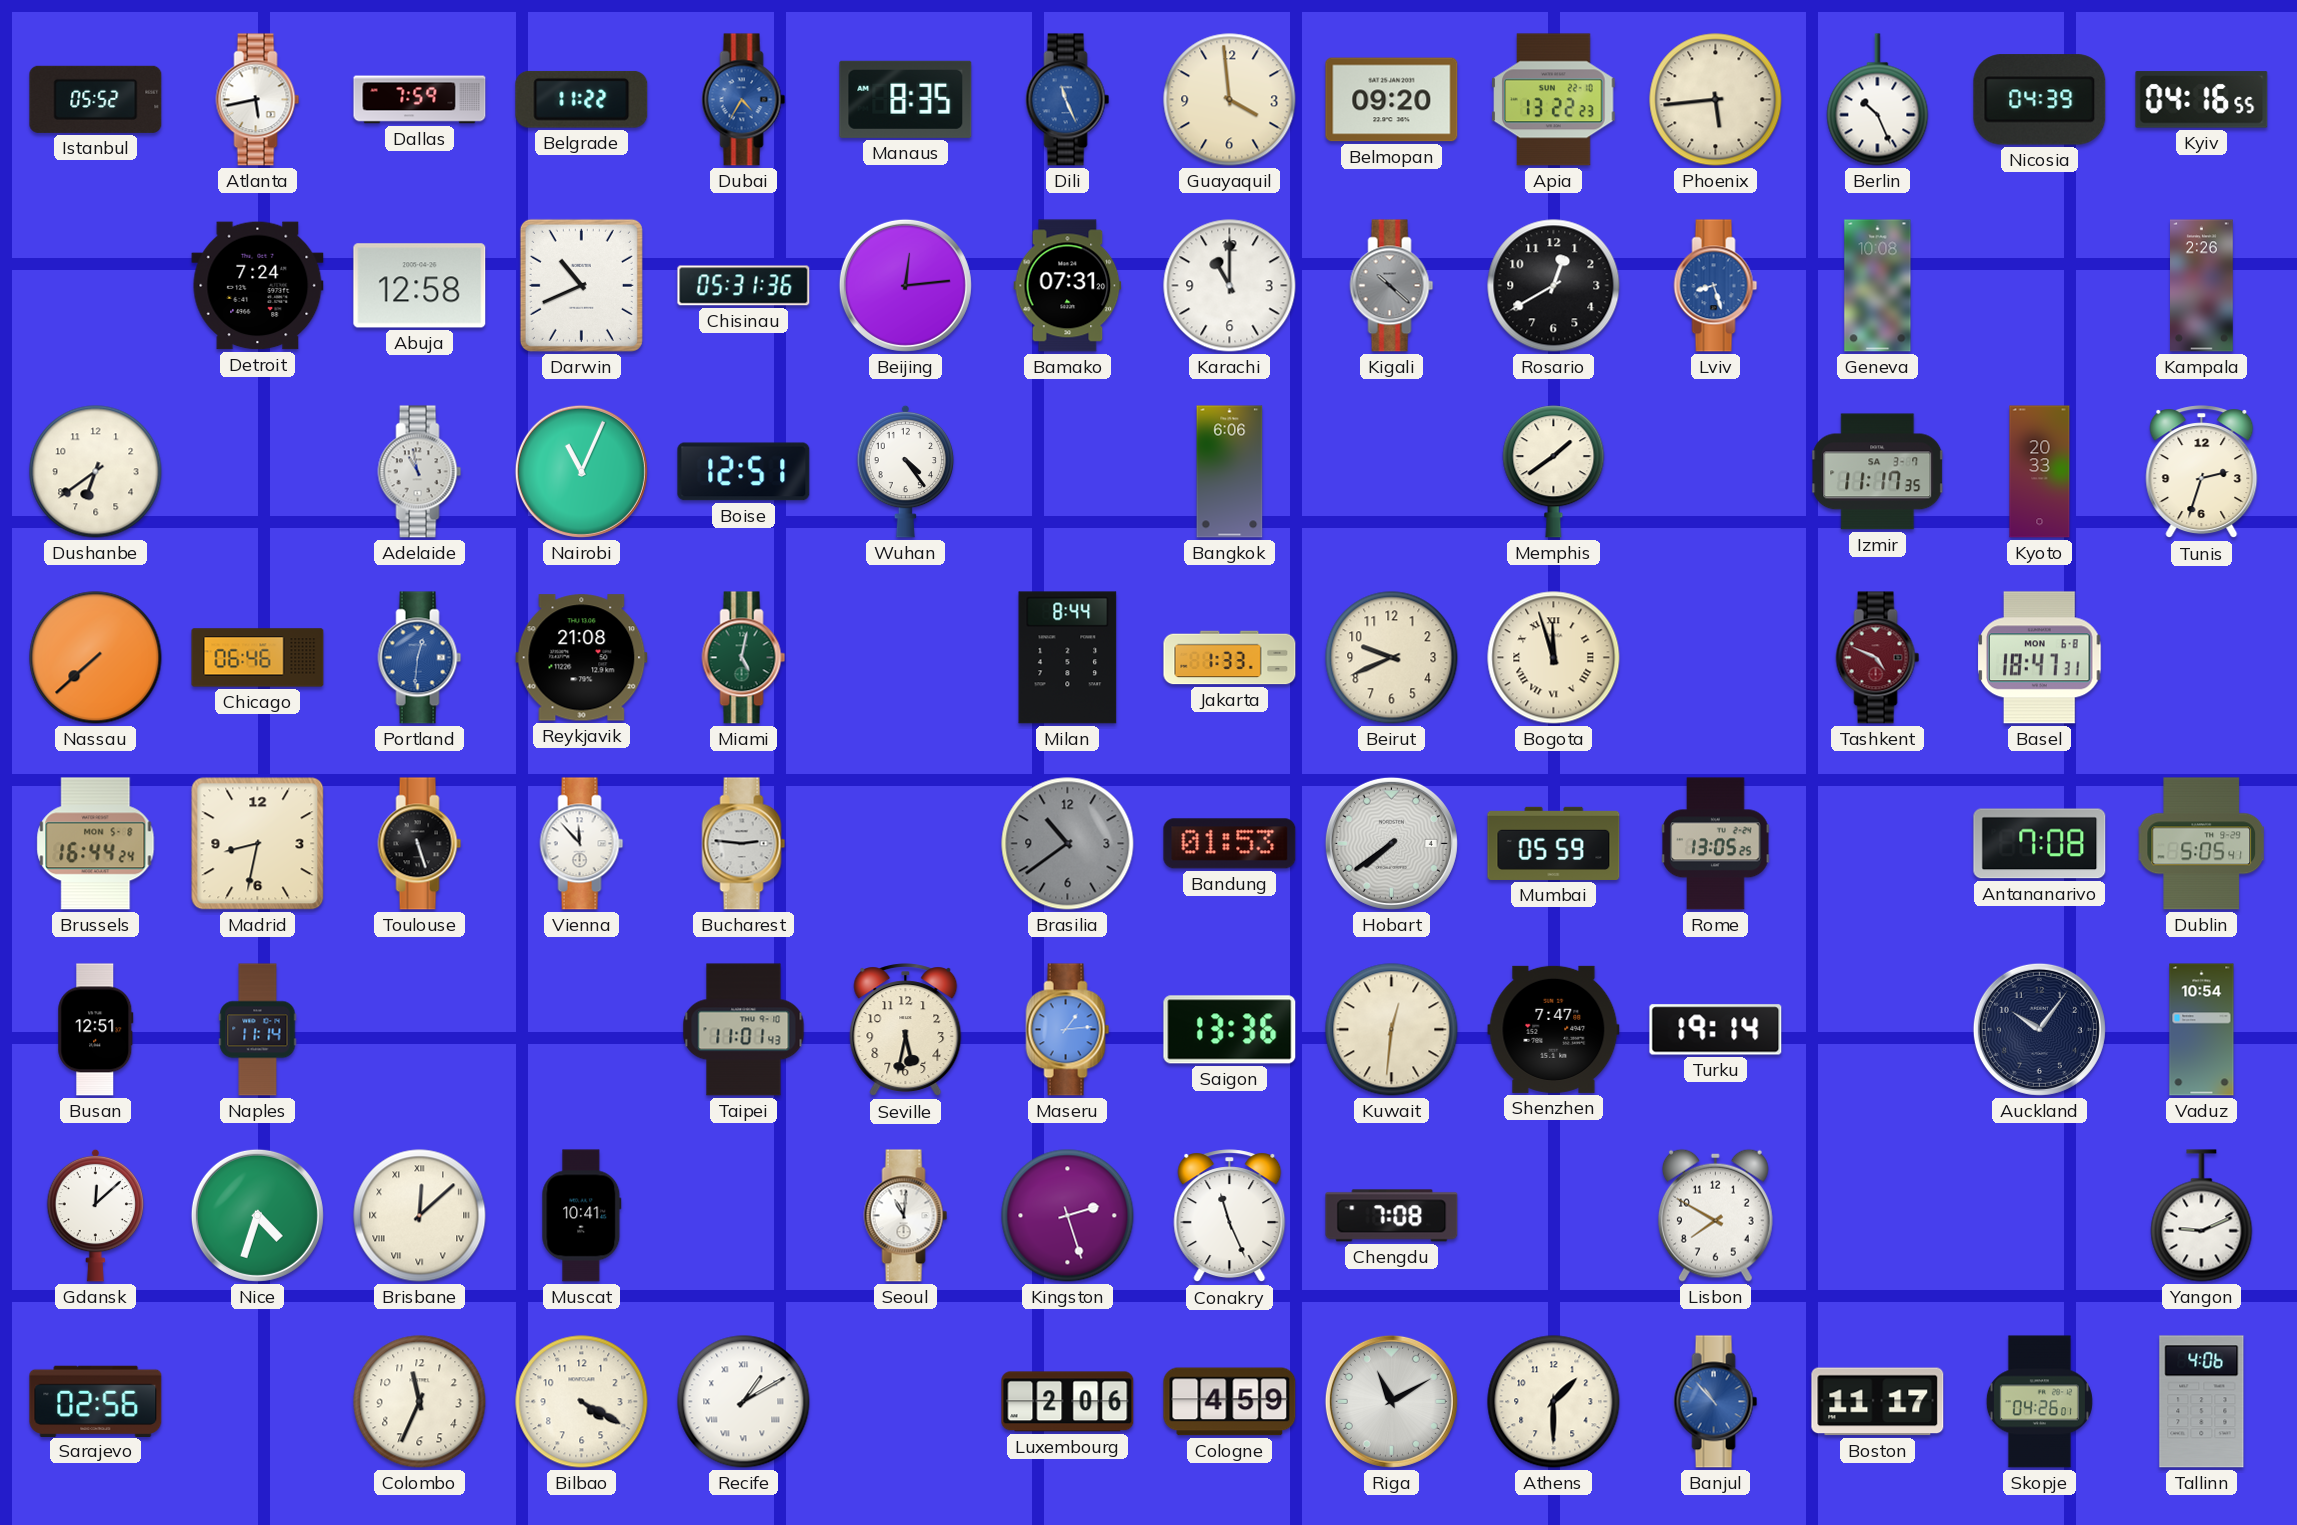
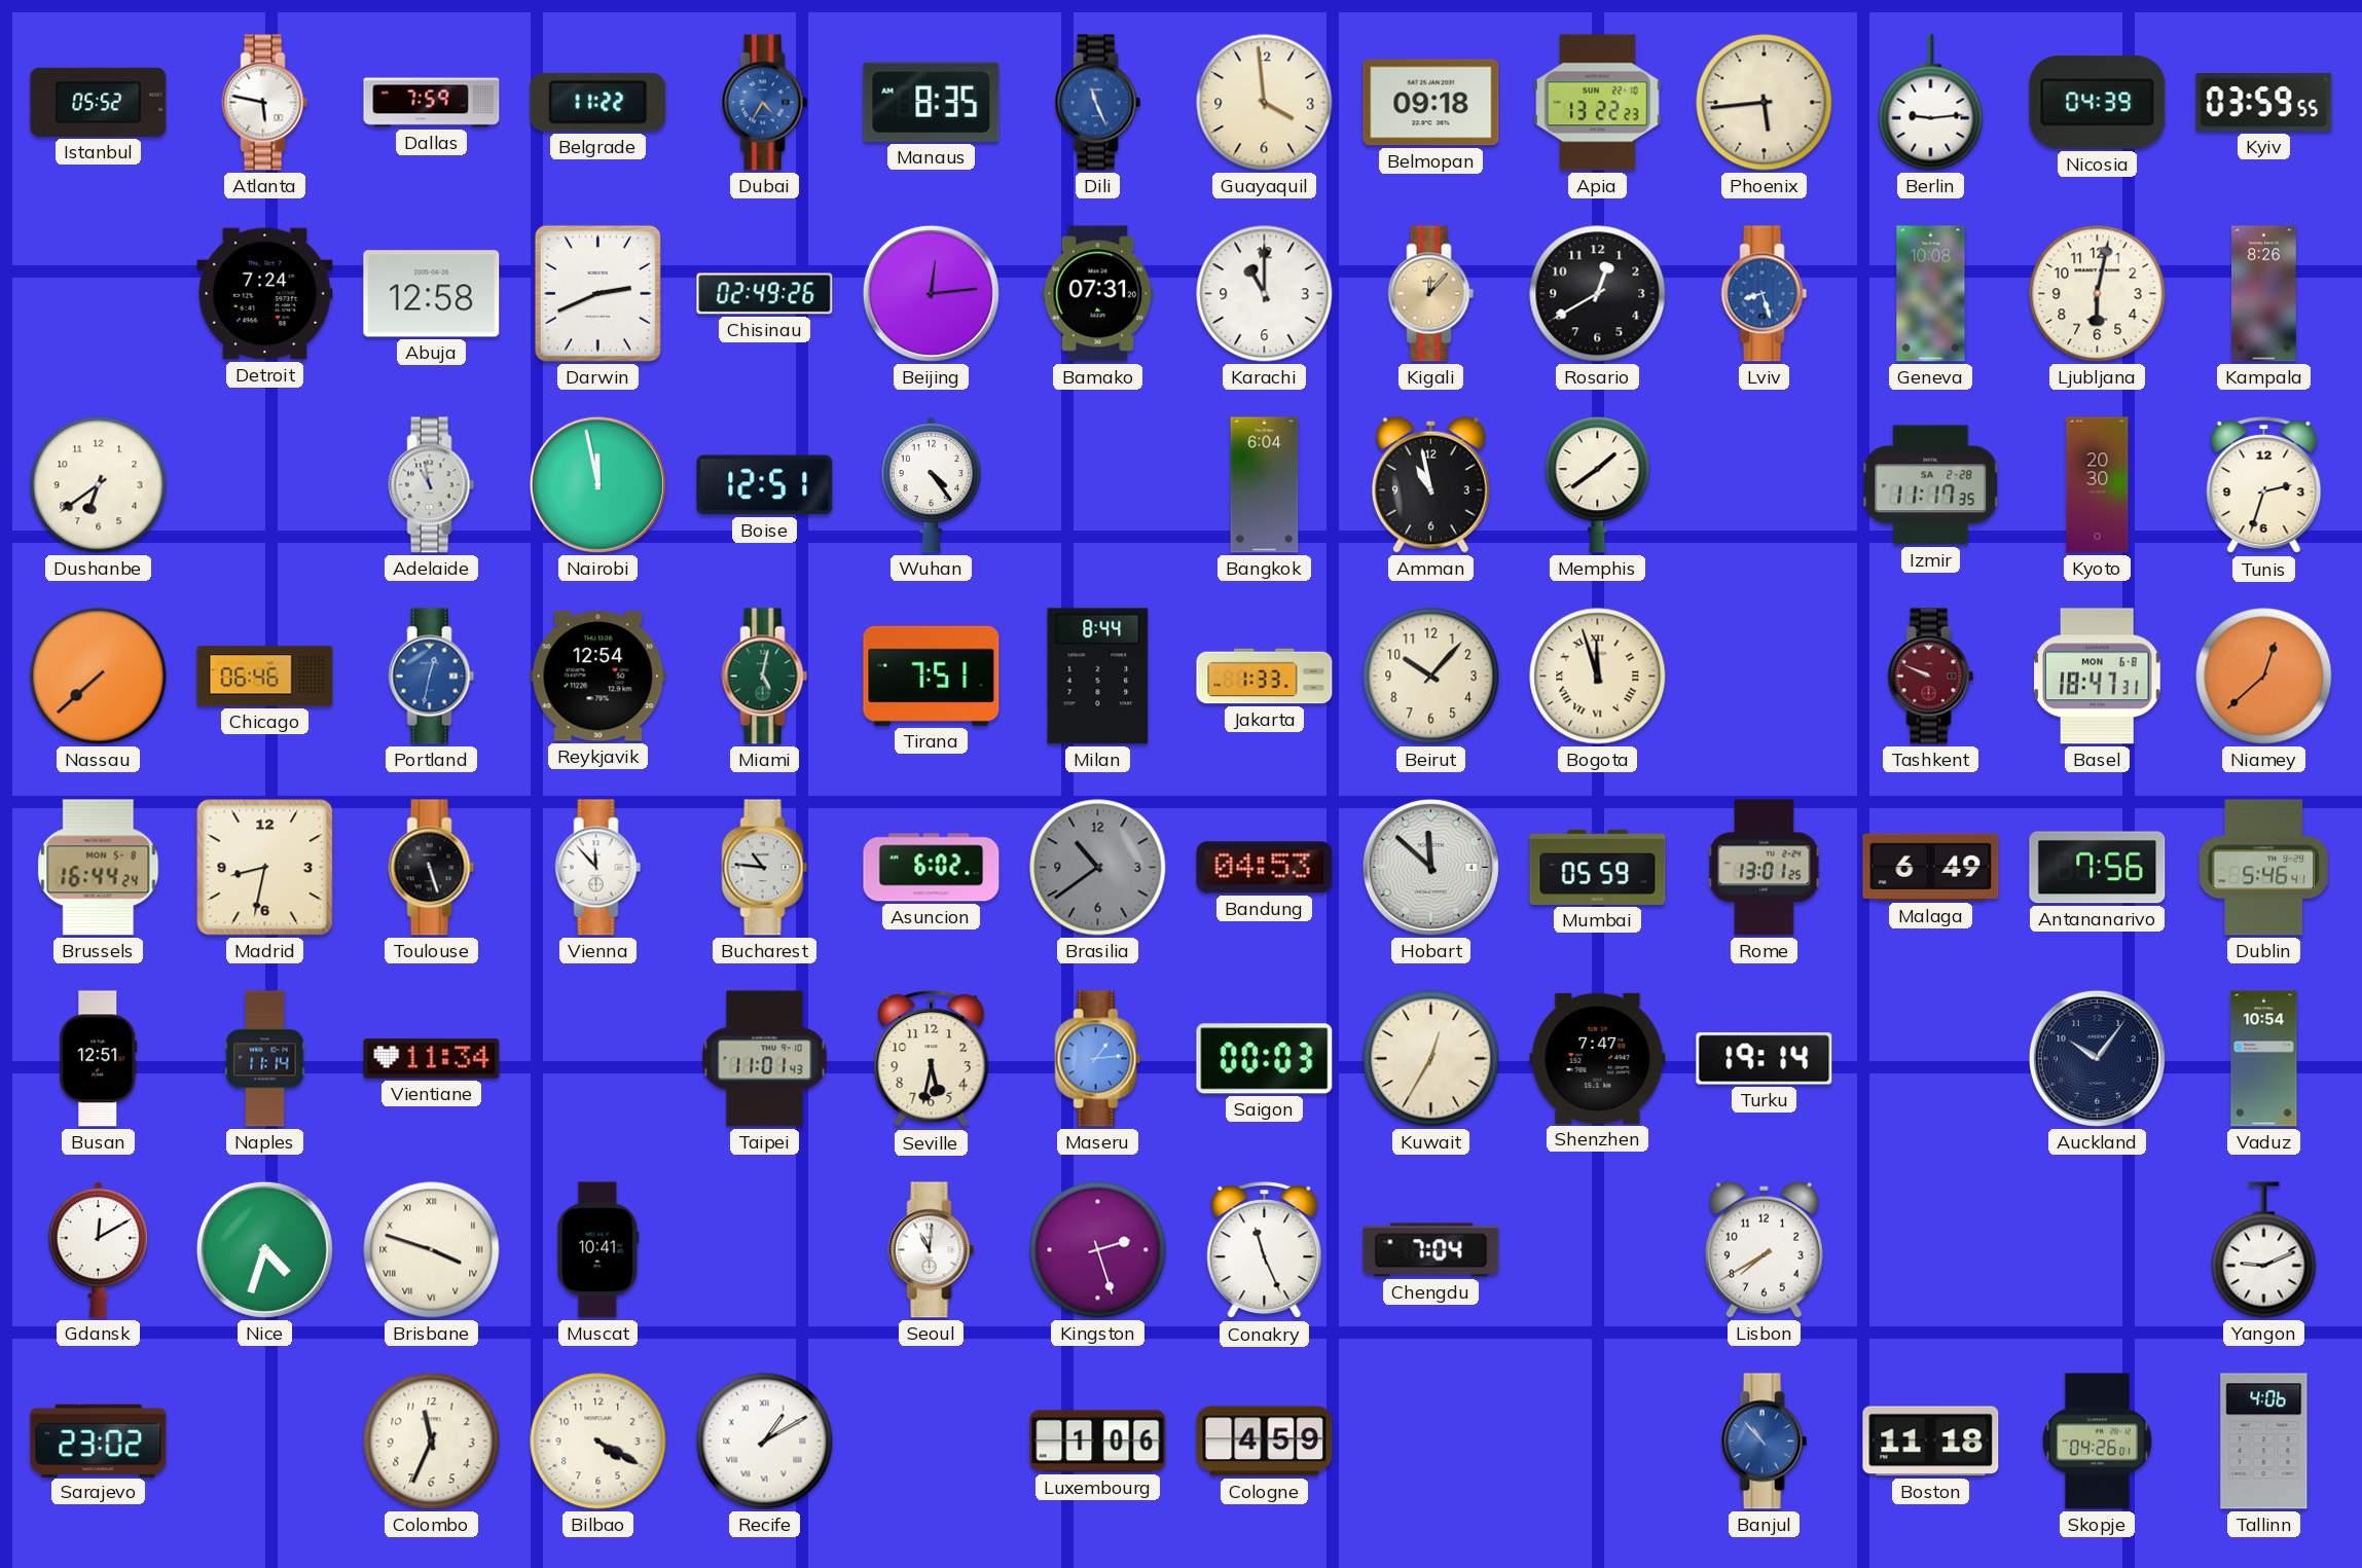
Atlanta: 5:43 -> 5:47 (265, 103)
Belmopan: 09:20 -> 09:18 (1431, 103)
Berlin: 10:26 -> 9:14 (1931, 103)
Kyiv: 04:16 -> 03:59 (2264, 103)
Darwin: 10:41 -> 2:41 (597, 293)
Chisinau: 05:31 -> 02:49 (765, 294)
Kigali: 10:22 -> 12:07 (1431, 294)
Kigali dial: grey -> champagne (1431, 294)
Ljubljana: none -> 6:02 (2098, 294)
Kampala: 2:26 -> 8:26 (2264, 294)
Nairobi: 11:04 -> 11:58 (597, 484)
Bangkok: 6:06 -> 6:04 (1265, 485)
Amman: none -> 10:58 (1430, 484)
Izmir date: SA 3-7 -> SA 2-28 (1931, 485)
Kyoto: 20:33 -> 20:30 (2098, 485)
Portland: 12:31 -> 12:32 (432, 677)
Reykjavik: 21:08 -> 12:54 (598, 677)
Tirana: none -> 7:51 (932, 676)
Beirut: 9:41 -> 10:07 (1431, 677)
Tashkent: 4:49 -> 9:49 (1931, 677)
Niamey: none -> 12:38 (2264, 677)
Bucharest: 2:46 -> 10:46 (765, 868)
Asuncion: none -> 6:02 (932, 868)
Bandung: 01:53 -> 04:53 (1265, 868)
Hobart: 7:39 -> 11:52 (1430, 867)
Rome: 13:05 -> 13:01 (1765, 868)
Malaga: none -> 6:49 (1931, 867)
Antananarivo: 7:08 -> 7:56 (2098, 868)
Dublin: 5:05 -> 5:46 (2264, 868)
Vientiane: none -> 11:34 (432, 1059)
Saigon: 13:36 -> 00:03 (1265, 1059)
Kuwait: 12:31 -> 12:35 (1431, 1059)
Gdansk: 12:08 -> 12:10 (99, 1249)
Brisbane: 12:08 -> 3:48 (432, 1250)
Chengdu: 7:08 -> 7:04 (1431, 1250)
Lisbon: 7:50 -> 7:40 (1764, 1249)
Sarajevo: 02:56 -> 23:02 (99, 1441)
Luxembourg: 2:06 -> 1:06 (1098, 1442)
Riga: 11:10 -> none (1391, 1401)
Athens: 1:30 -> none (1554, 1402)
Boston: 11:17 -> 11:18 (1931, 1442)
